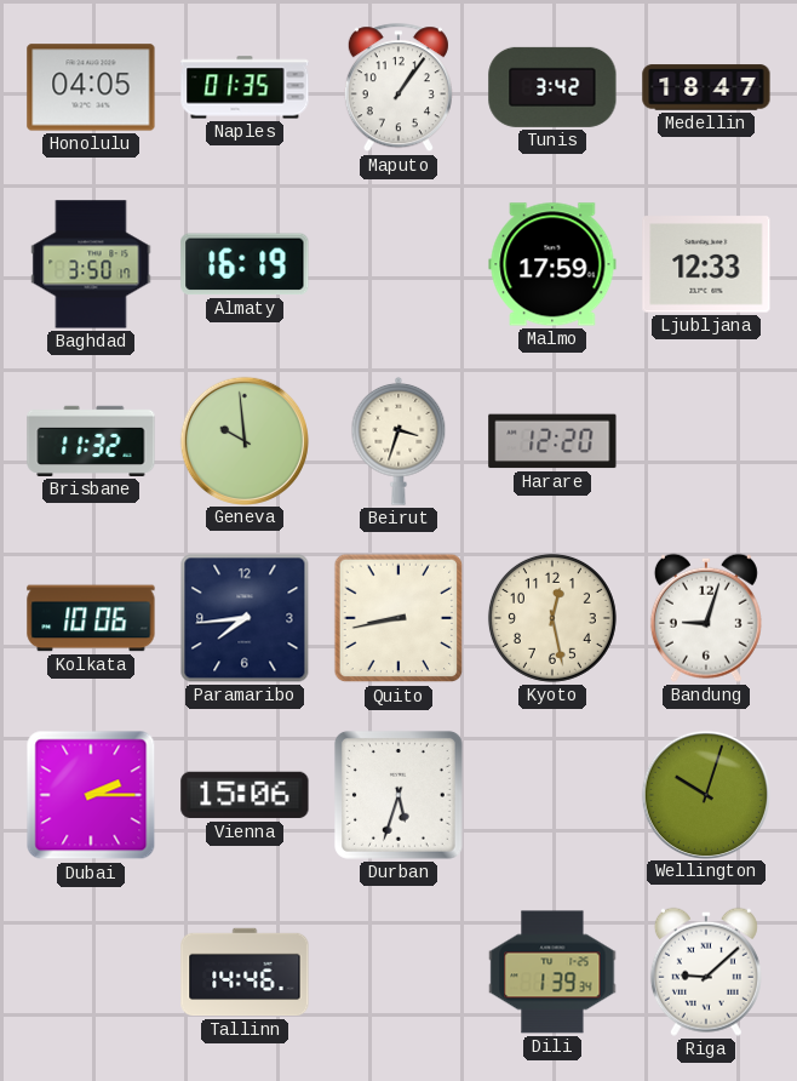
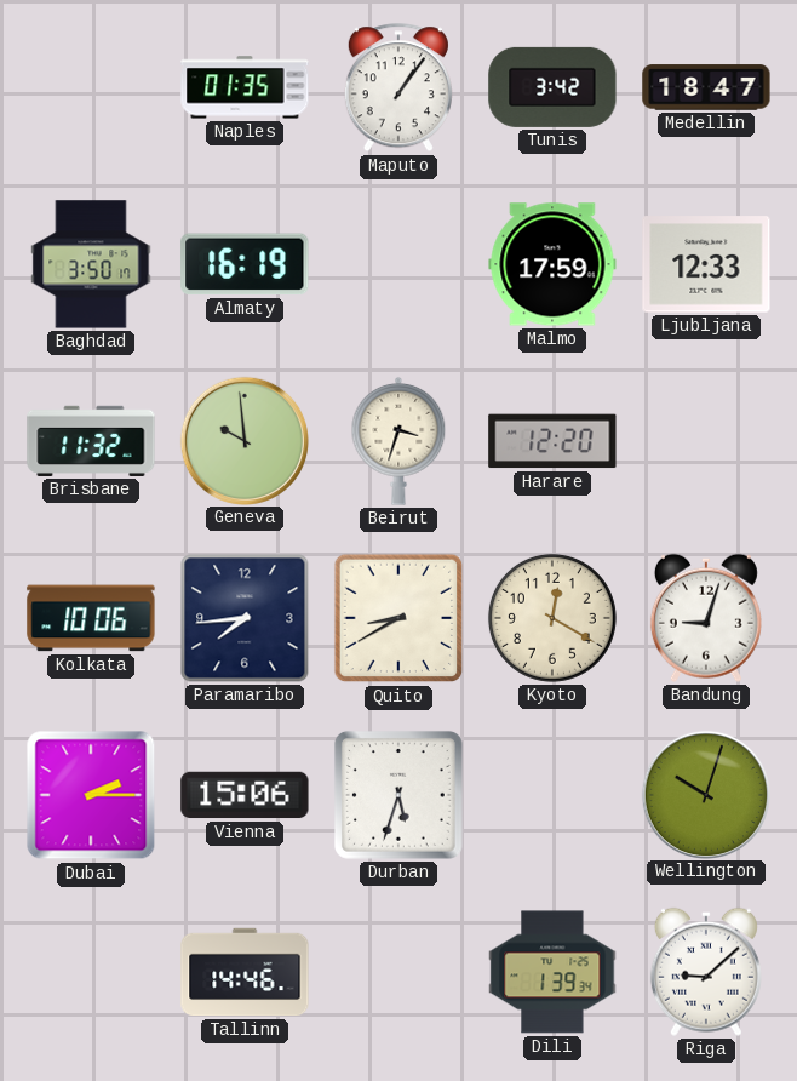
Honolulu: 04:05 -> none (91, 87)
Quito: 8:43 -> 8:40 (398, 618)
Kyoto: 12:28 -> 12:20 (552, 618)
